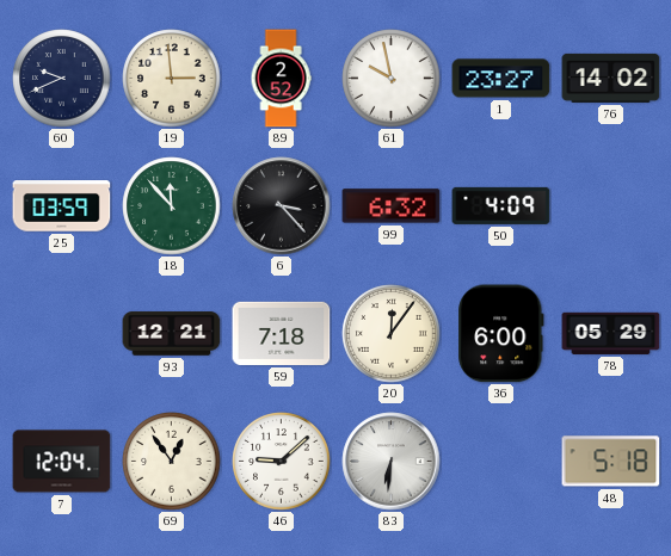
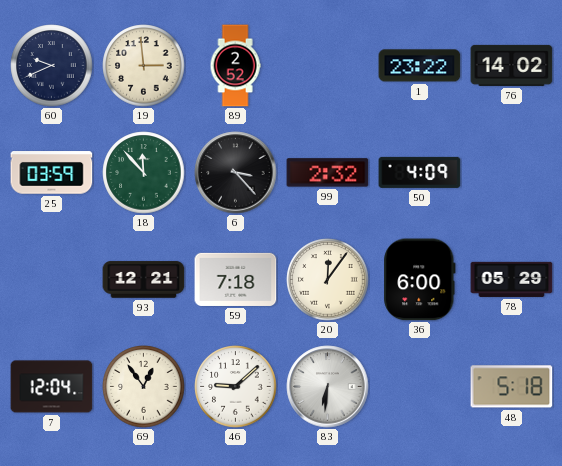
61: 9:58 -> none (392, 79)
1: 23:27 -> 23:22 (420, 66)
99: 6:32 -> 2:32 (328, 173)
